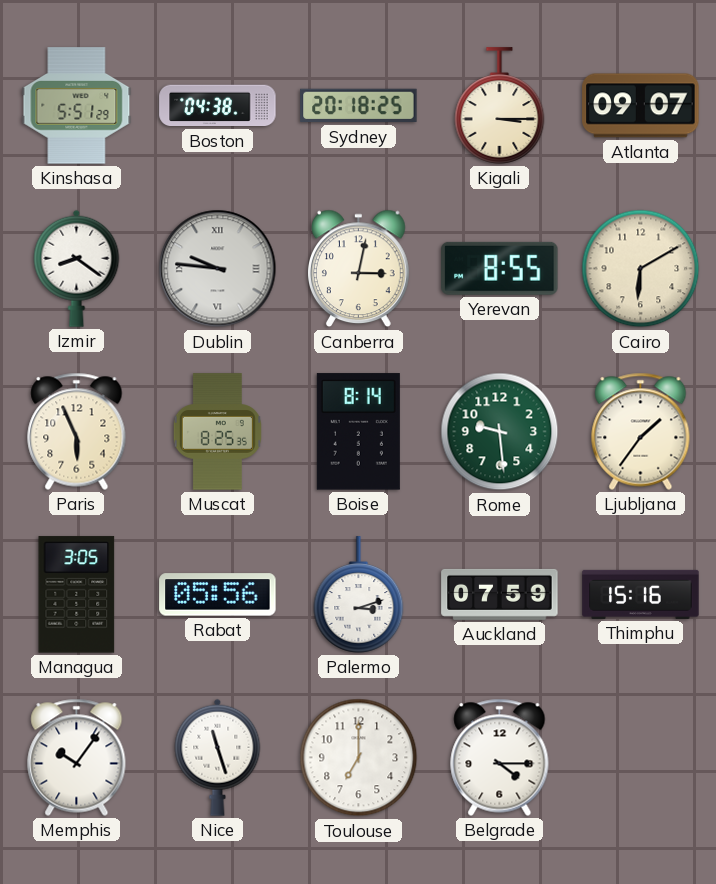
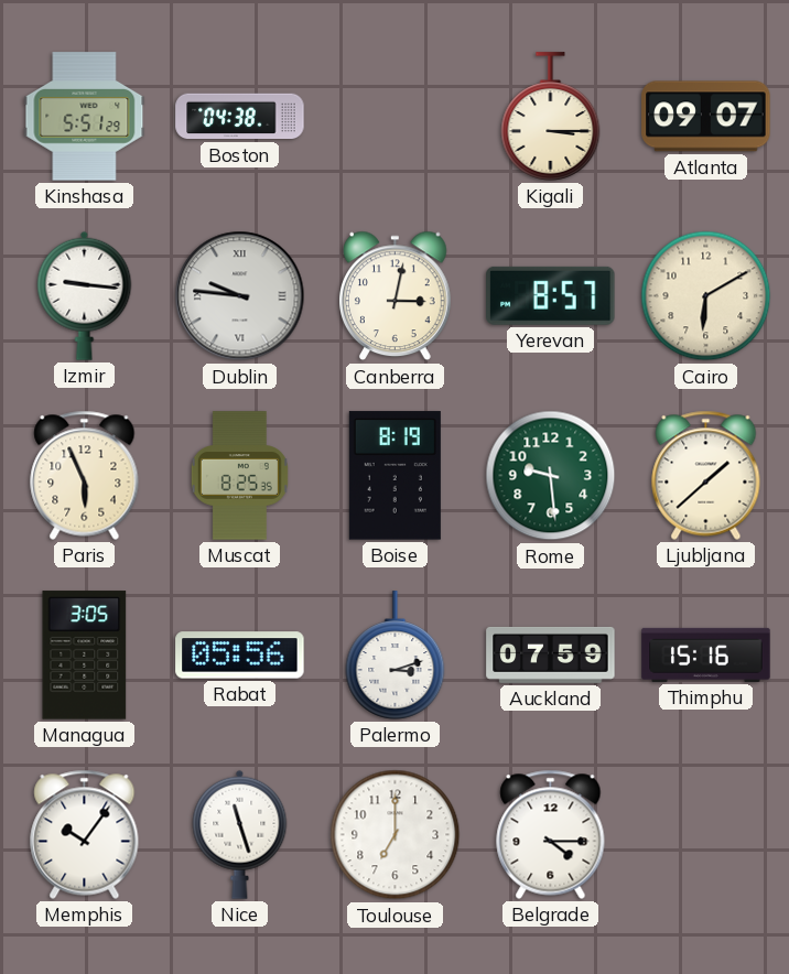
Sydney: 20:18 -> none (359, 106)
Izmir: 8:21 -> 9:16 (85, 295)
Yerevan: 8:55 -> 8:57 (551, 295)
Boise: 8:14 -> 8:19 (394, 476)
Ljubljana: 1:36 -> 1:38 (706, 475)
